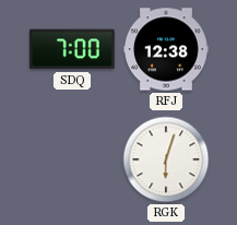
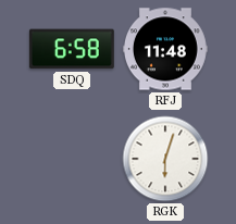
SDQ: 7:00 -> 6:58 (72, 49)
RFJ: 12:38 -> 11:48 (165, 49)
